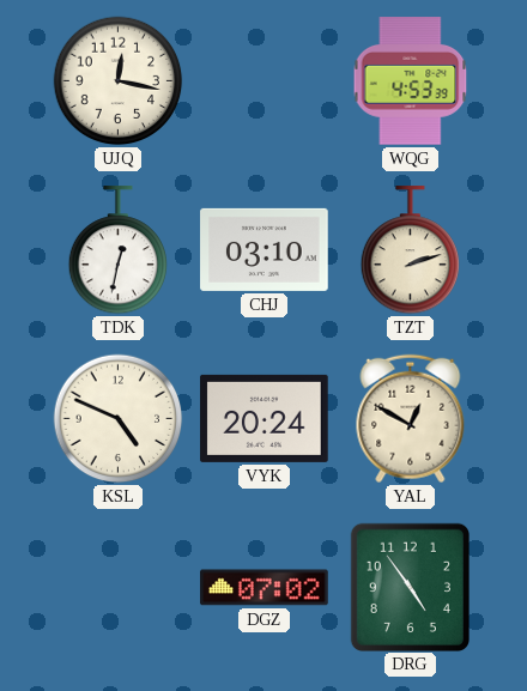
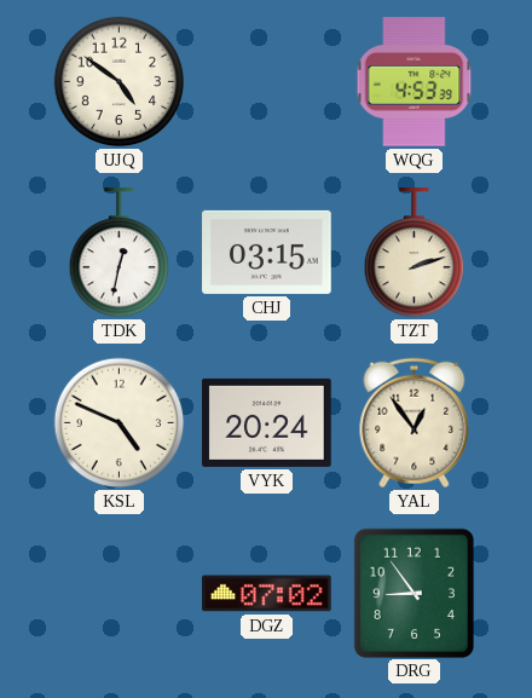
UJQ: 12:17 -> 4:51 (120, 82)
CHJ: 03:10 -> 03:15 (267, 252)
YAL: 12:50 -> 12:54 (415, 423)
DRG: 4:54 -> 8:54 (414, 593)
